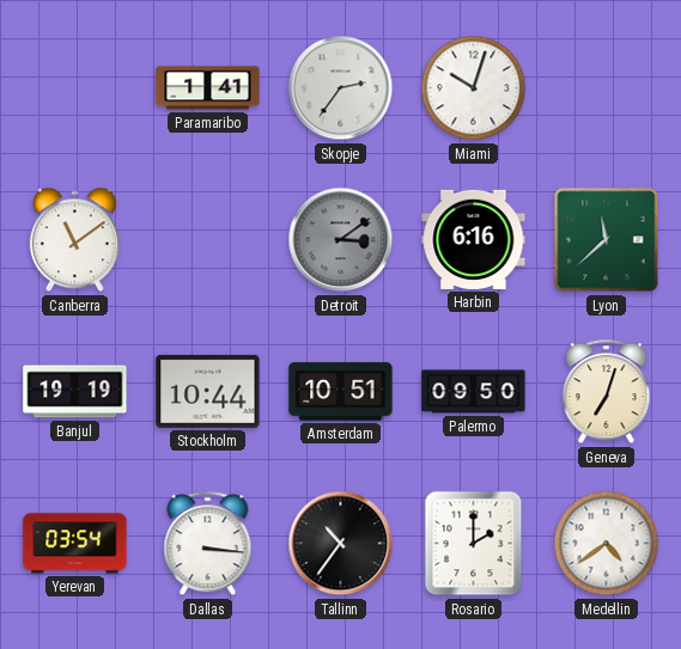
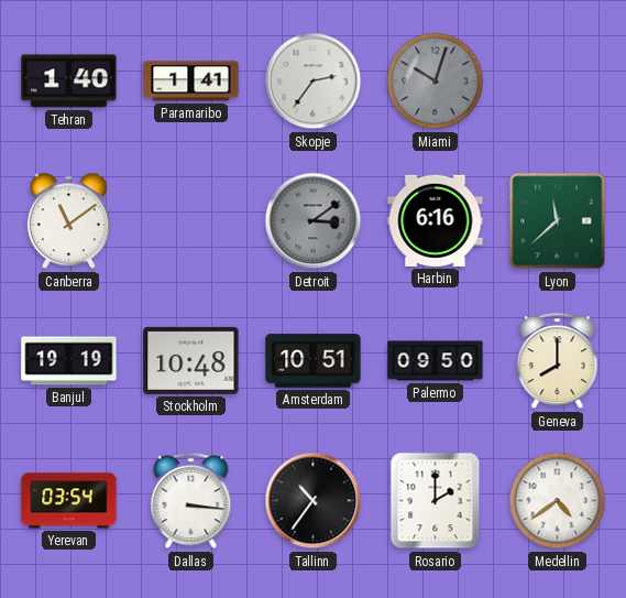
Tehran: none -> 1:40 (69, 81)
Miami dial: white -> grey (436, 81)
Stockholm: 10:44 -> 10:48 (191, 360)
Geneva: 7:03 -> 8:00 (558, 361)
